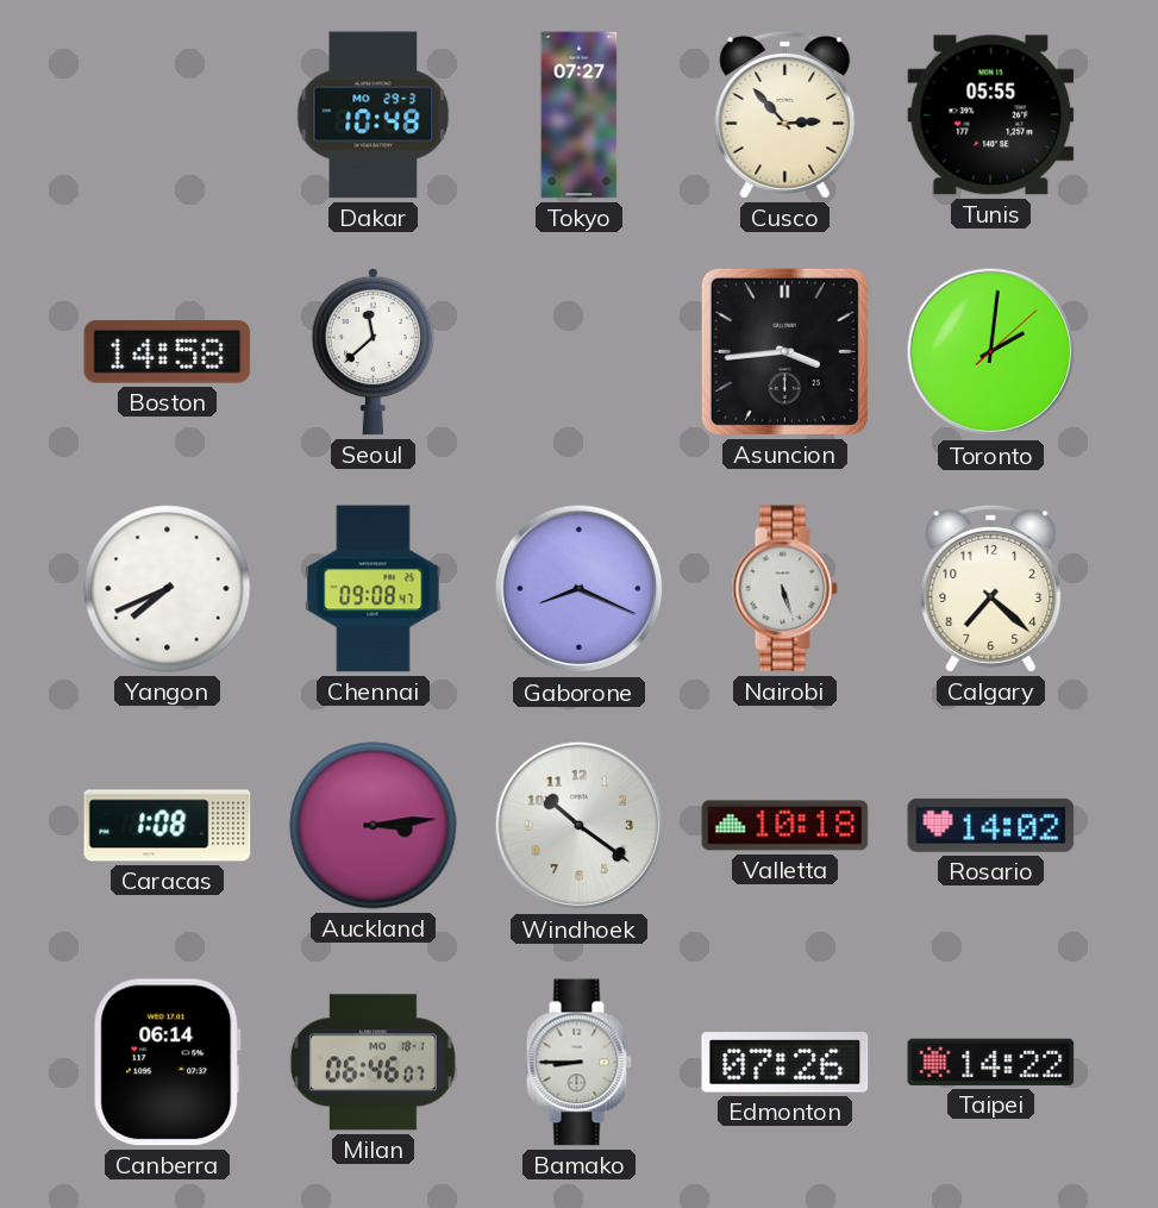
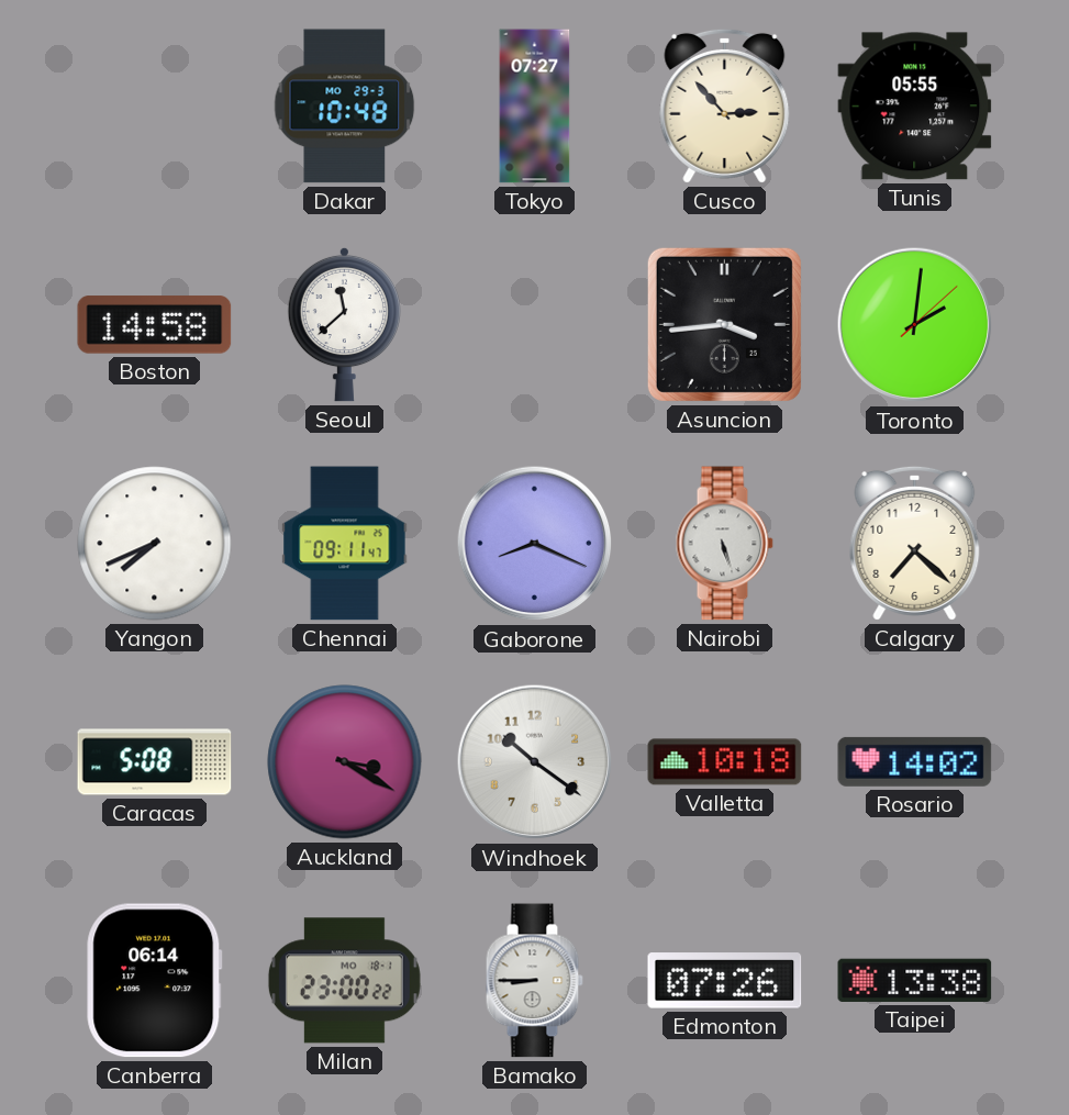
Chennai: 09:08 -> 09:11 (345, 544)
Caracas: 1:08 -> 5:08 (155, 762)
Auckland: 3:14 -> 3:20 (345, 762)
Milan: 06:46 -> 23:00 (344, 981)
Taipei: 14:22 -> 13:38 (915, 980)
